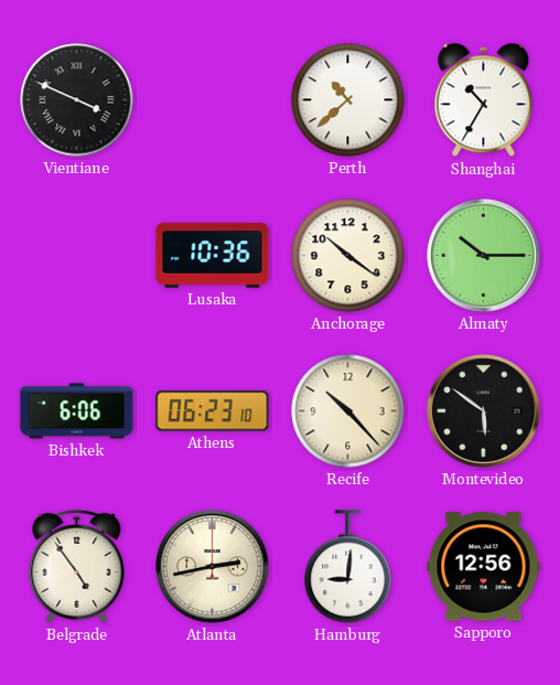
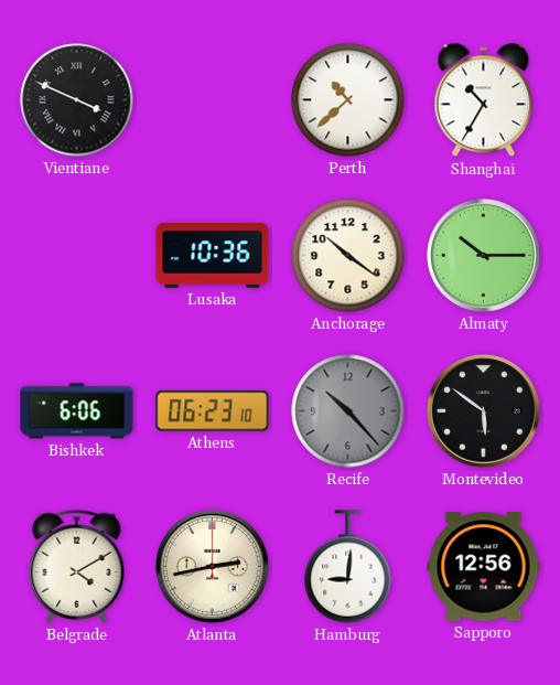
Recife dial: cream -> grey (348, 411)
Belgrade: 4:54 -> 4:10 (77, 566)
